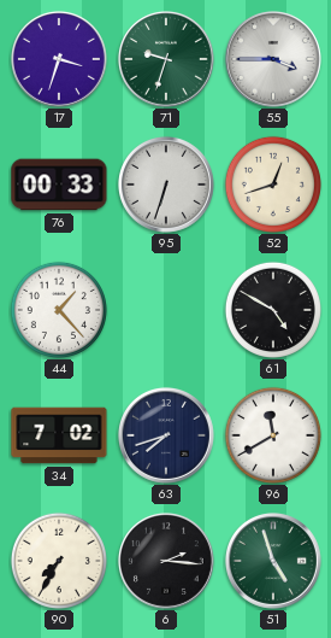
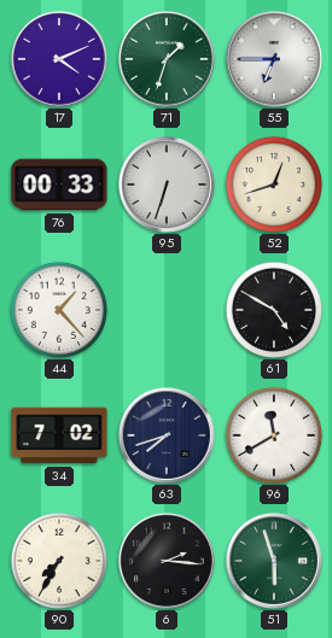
17: 3:33 -> 4:11 (59, 59)
71: 9:33 -> 1:33 (167, 59)
55: 3:45 -> 6:45 (274, 59)
51: 4:57 -> 5:57 (274, 561)
